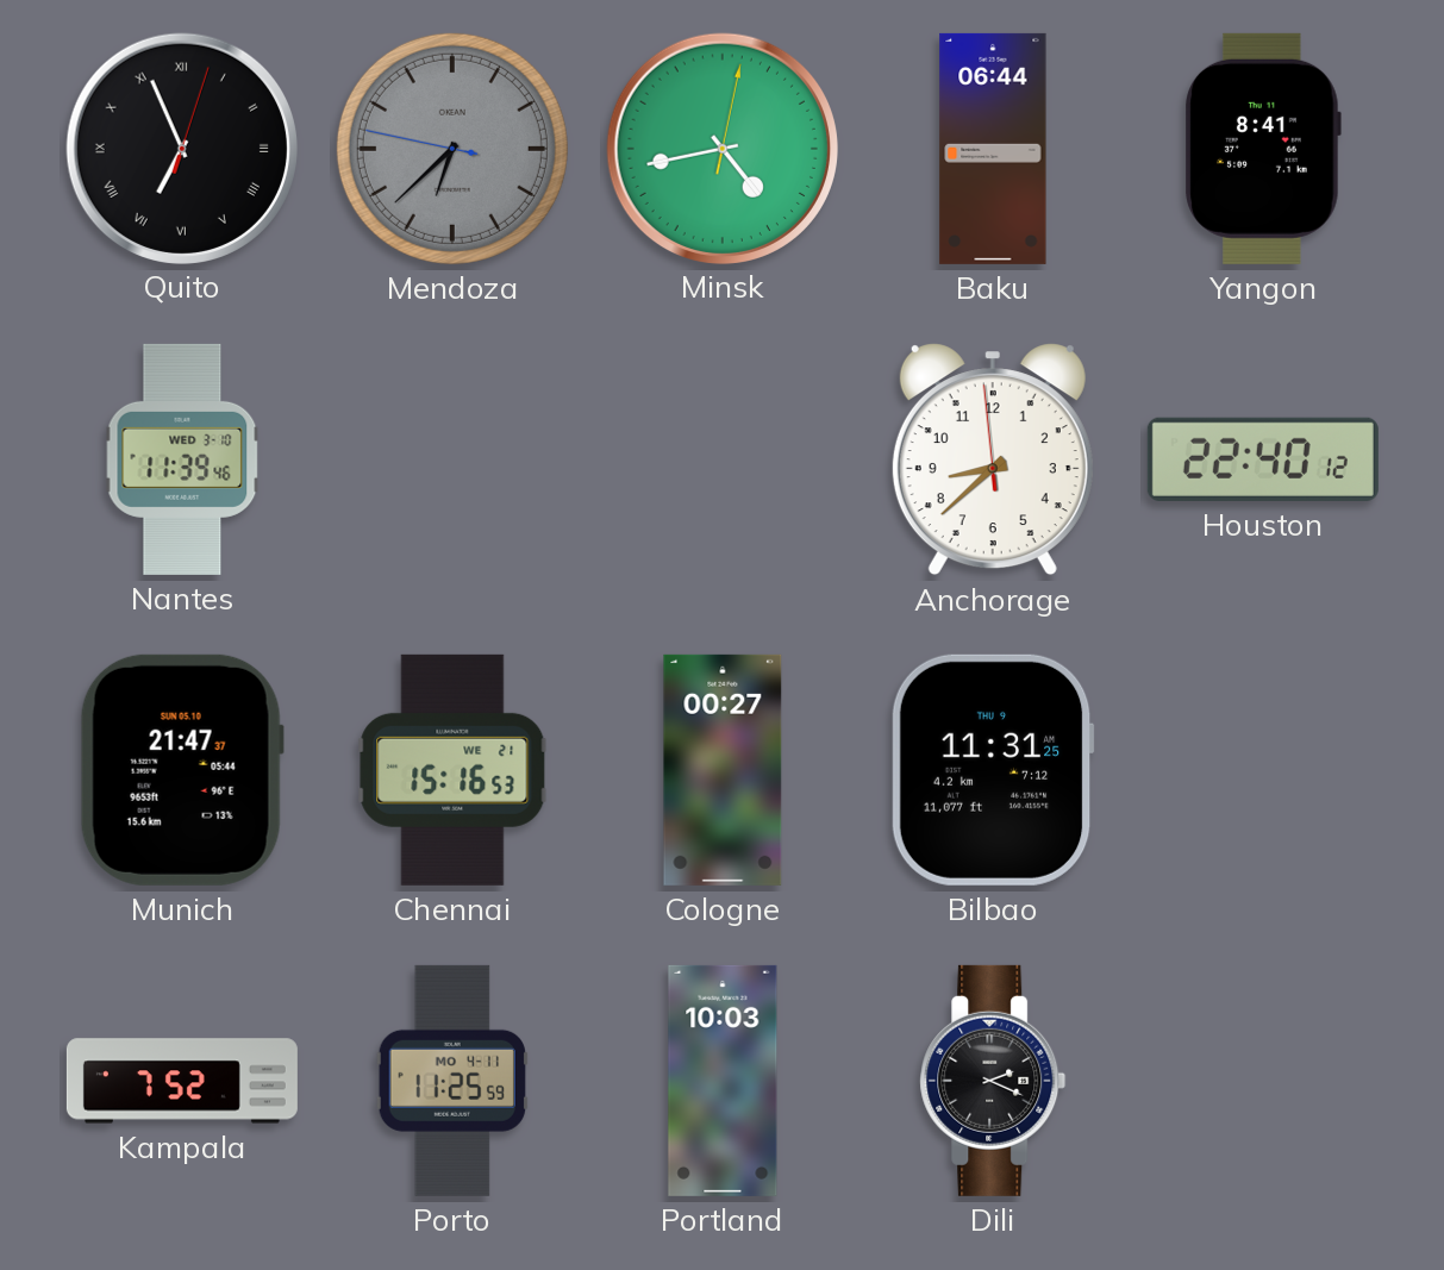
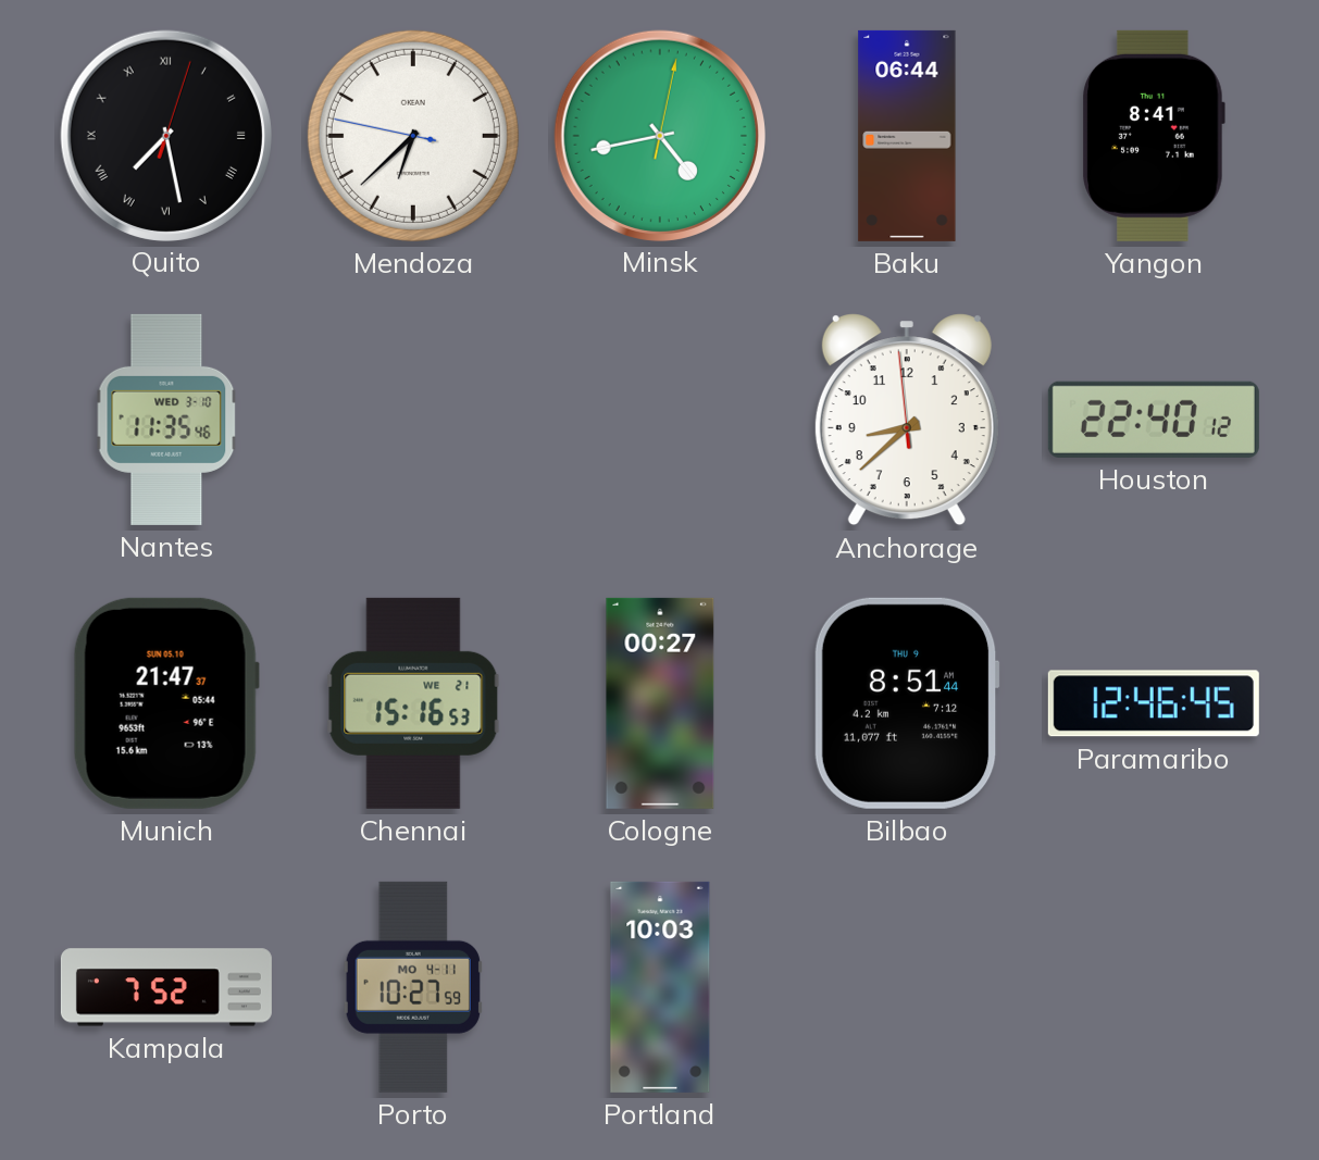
Quito: 6:56 -> 7:28 (165, 135)
Mendoza dial: grey -> white (413, 136)
Nantes: 11:39 -> 11:35 (166, 420)
Bilbao: 11:31 -> 8:51 (907, 703)
Paramaribo: none -> 12:46 (1154, 703)
Porto: 11:25 -> 10:27 (413, 987)
Dili: 2:19 -> none (993, 1081)
